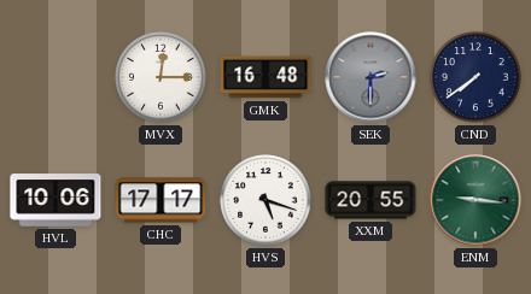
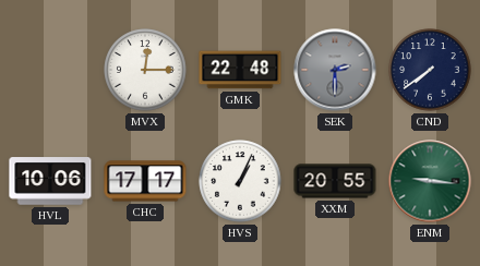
GMK: 16:48 -> 22:48 (240, 70)
HVS: 5:18 -> 1:04 (240, 181)
